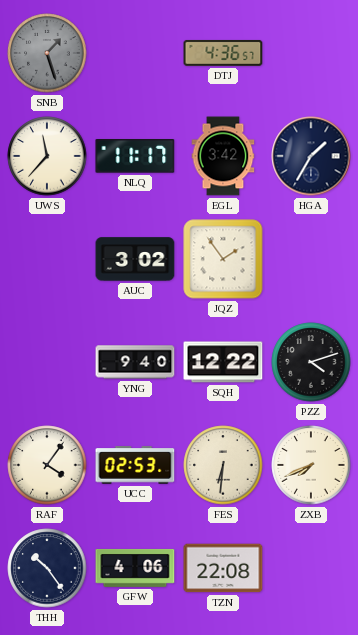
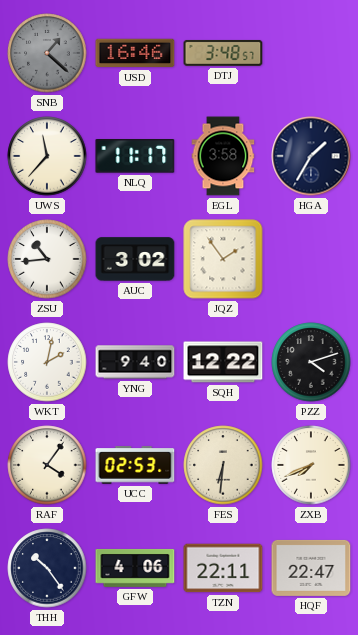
SNB: 1:27 -> 1:22 (47, 53)
USD: none -> 16:46 (135, 53)
DTJ: 4:36 -> 3:48 (223, 53)
EGL: 3:42 -> 3:58 (223, 156)
ZSU: none -> 10:44 (47, 259)
WKT: none -> 2:02 (47, 362)
TZN: 22:08 -> 22:11 (223, 568)
HQF: none -> 22:47 (311, 568)
